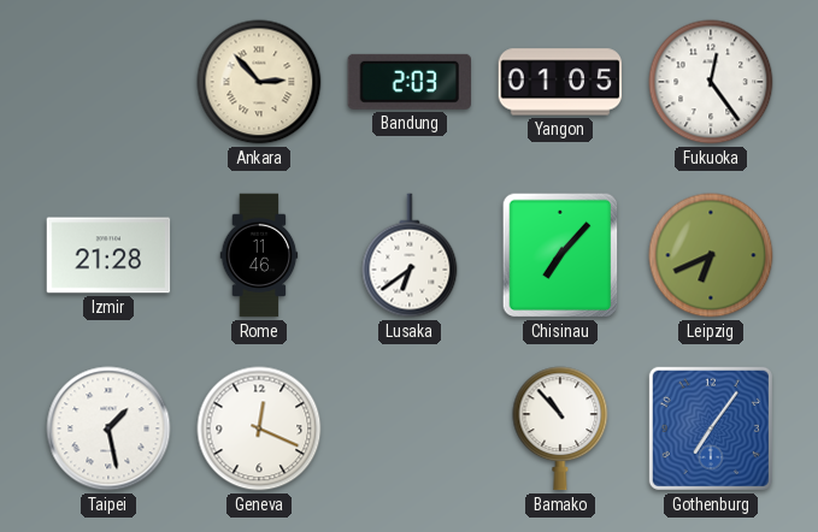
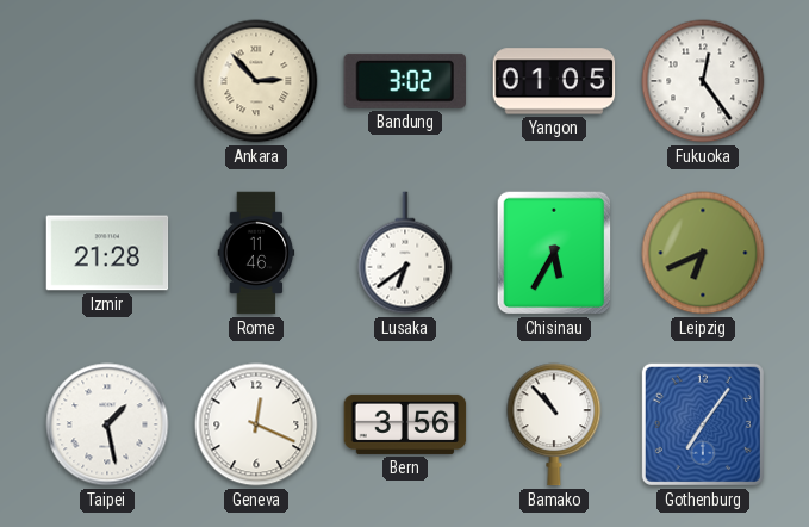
Bandung: 2:03 -> 3:02 (404, 81)
Chisinau: 7:07 -> 5:35 (554, 253)
Bern: none -> 3:56 (405, 424)
